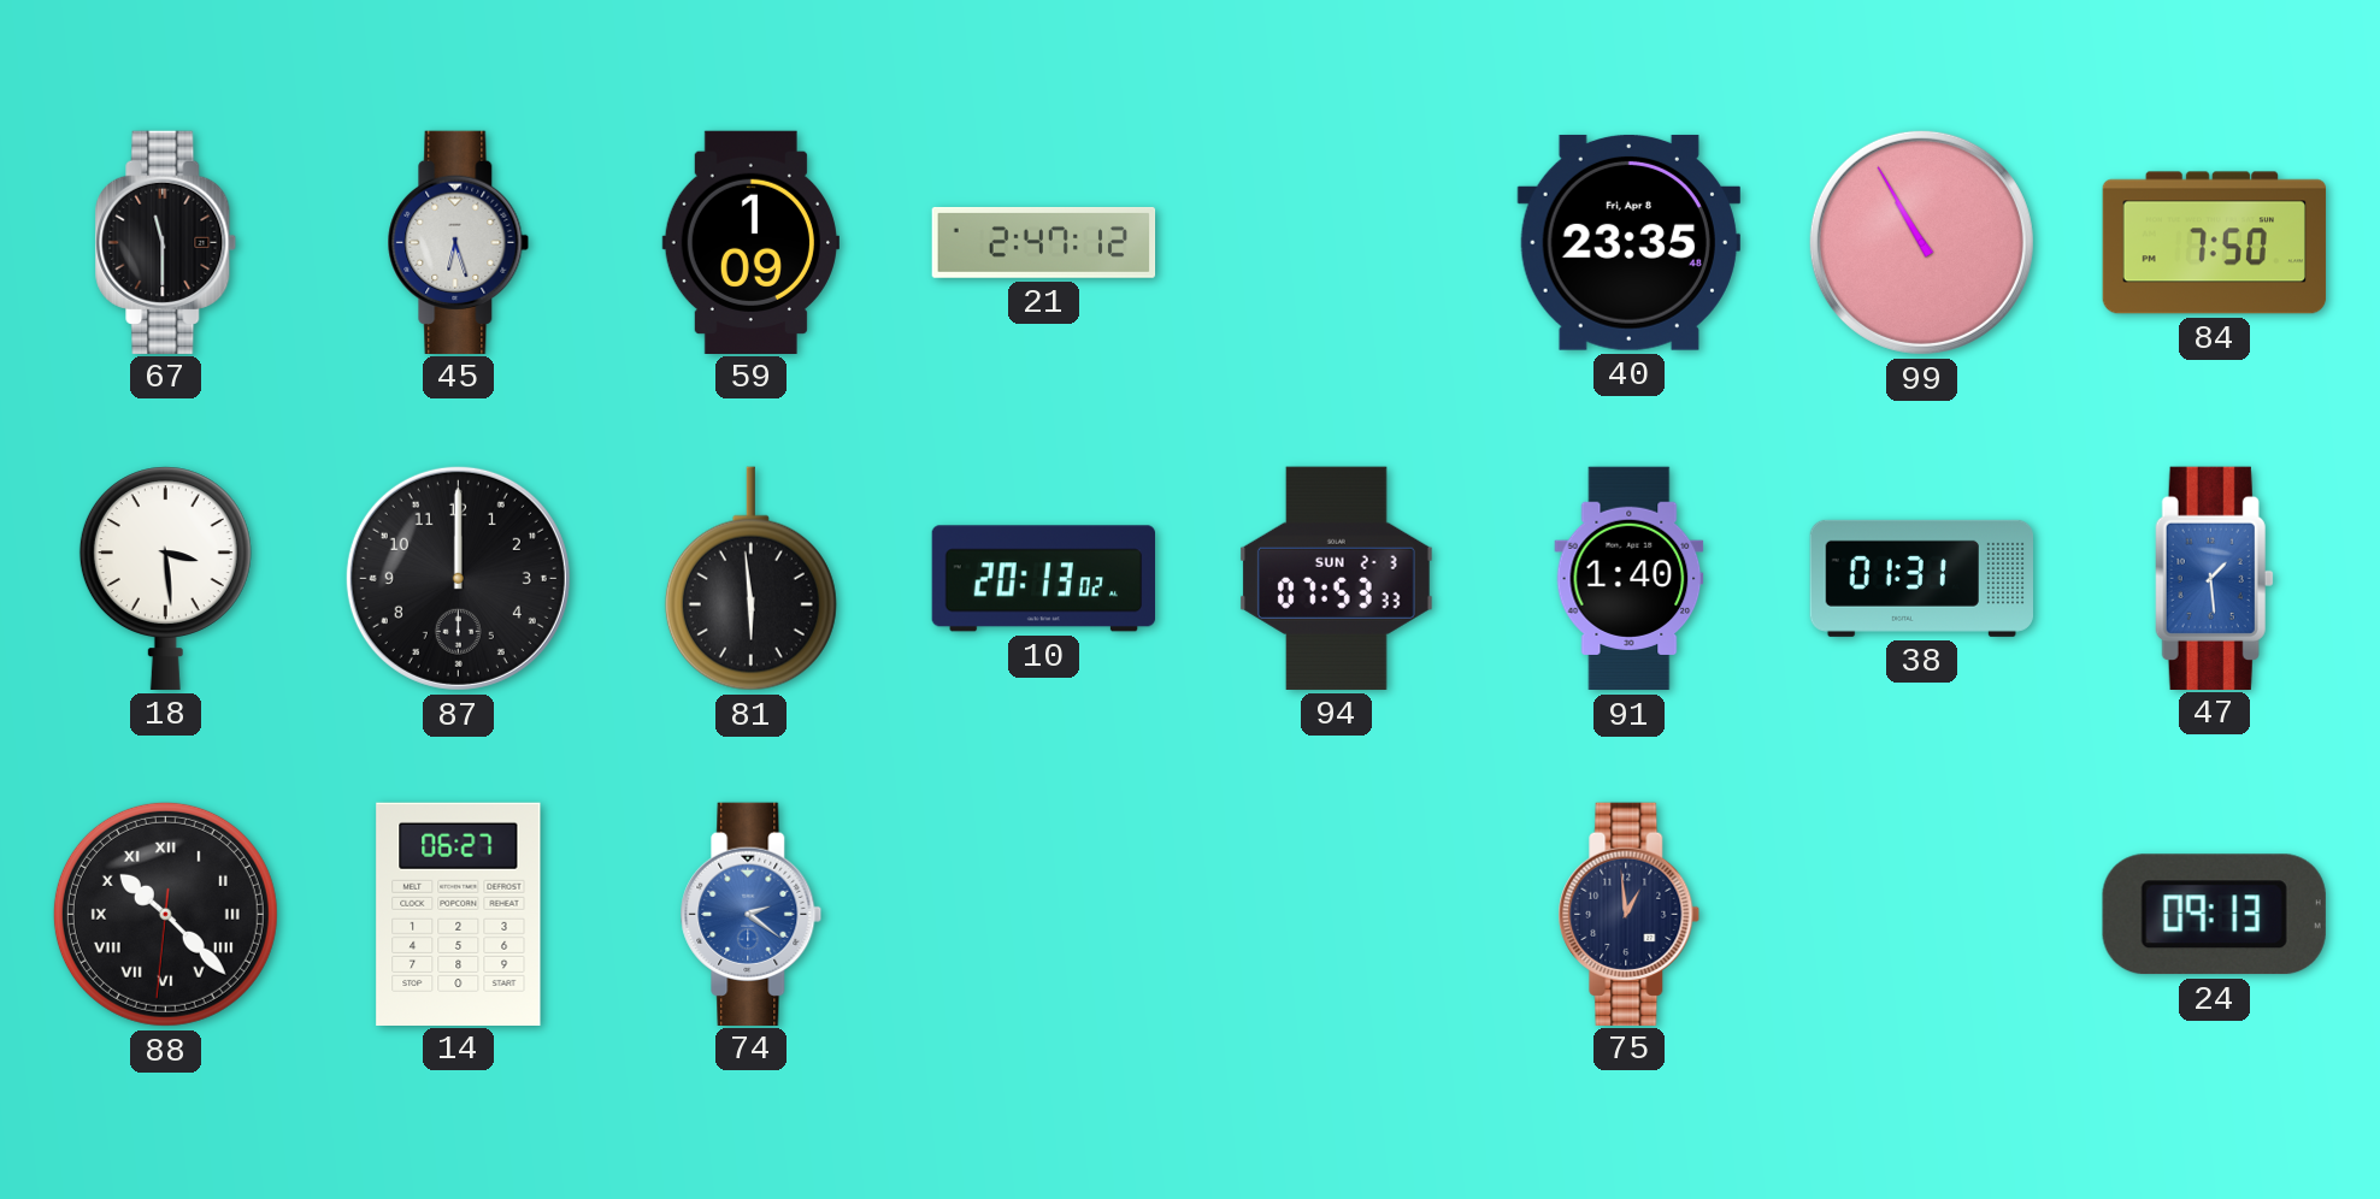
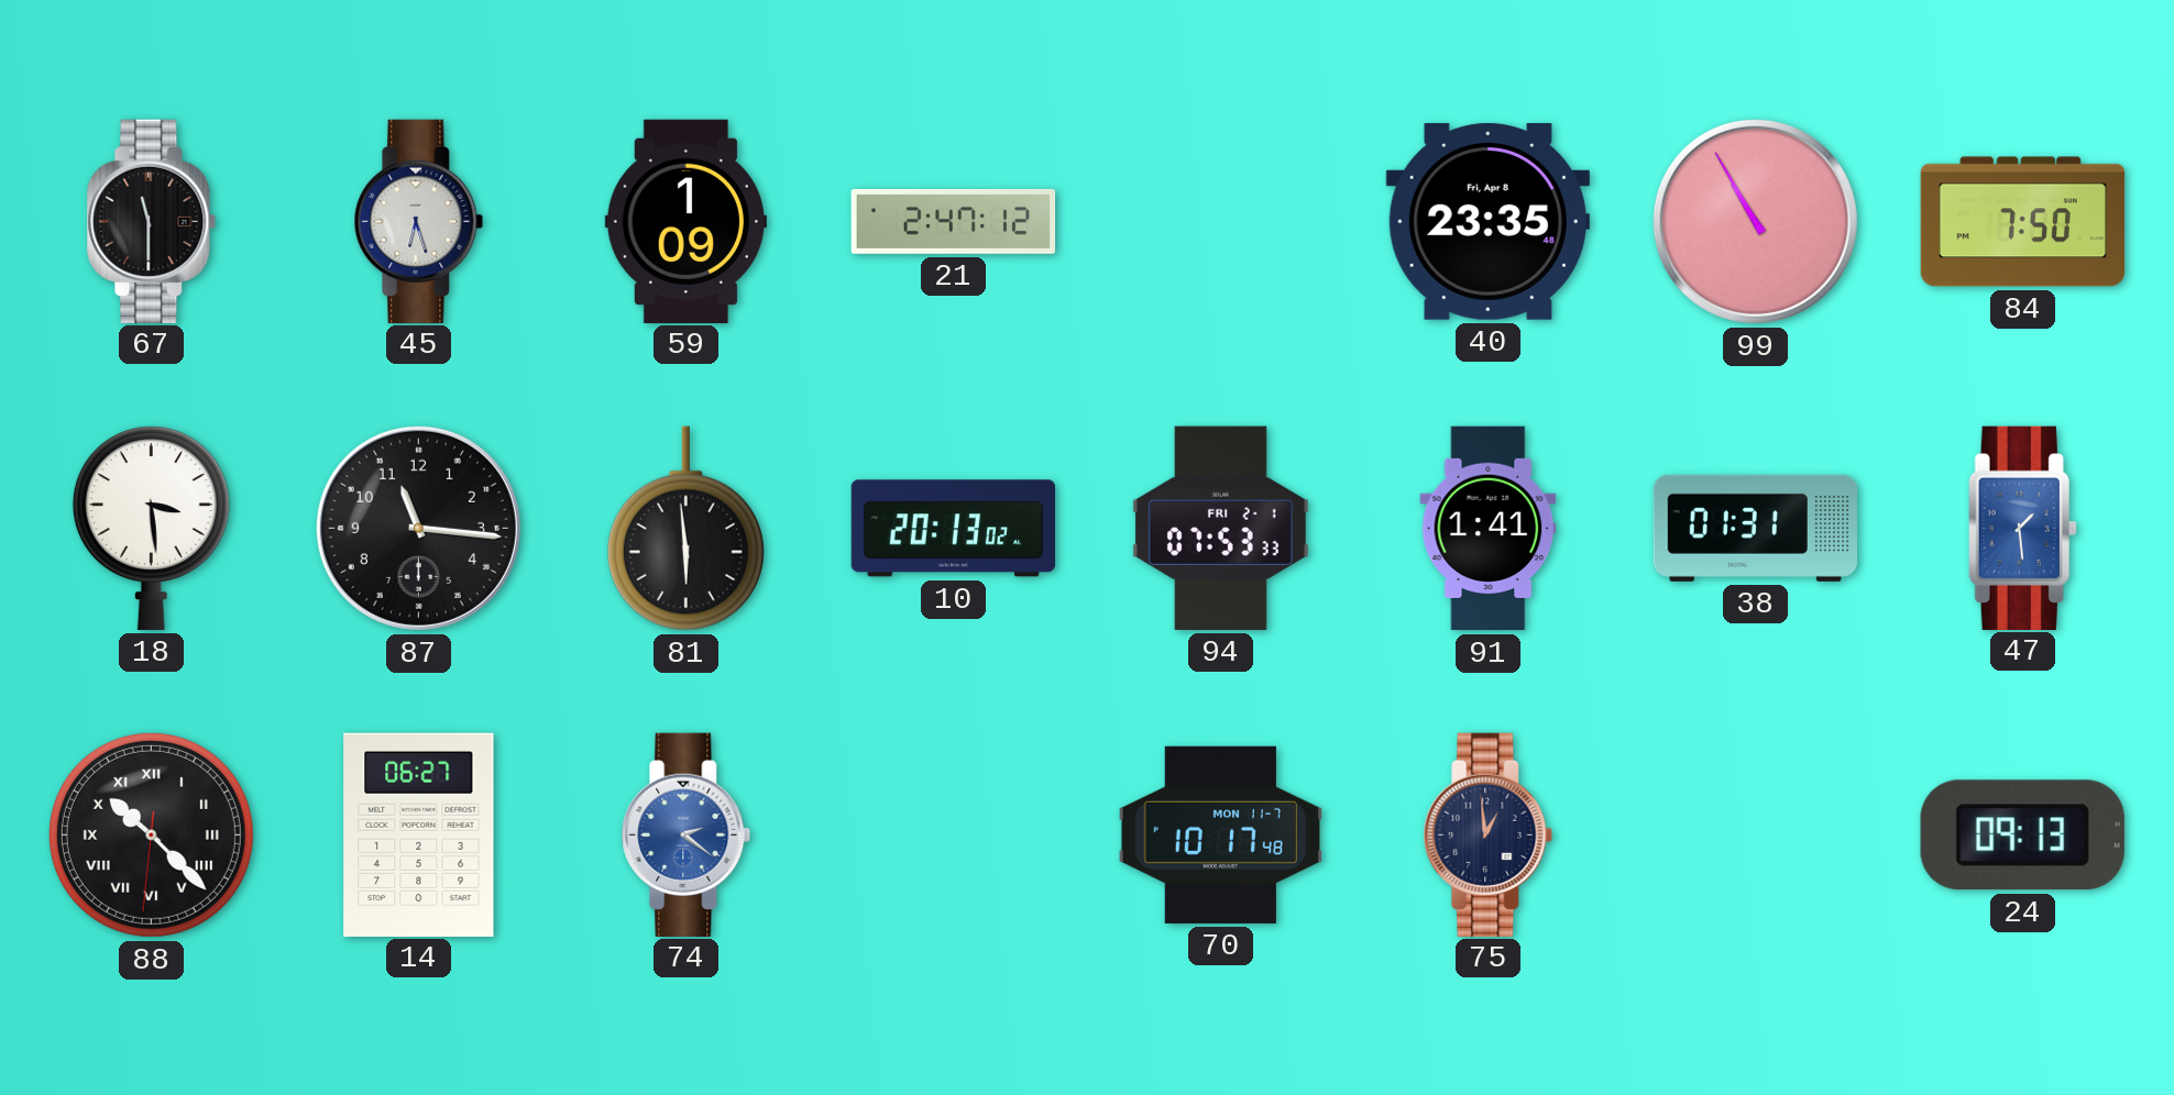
87: 12:00 -> 11:16 (418, 528)
94 date: SUN 2-3 -> FRI 2-1 (1220, 528)
91: 1:40 -> 1:41 (1489, 529)
70: none -> 10:17 (1220, 834)
